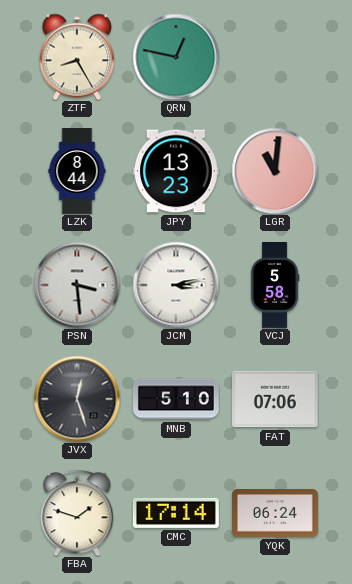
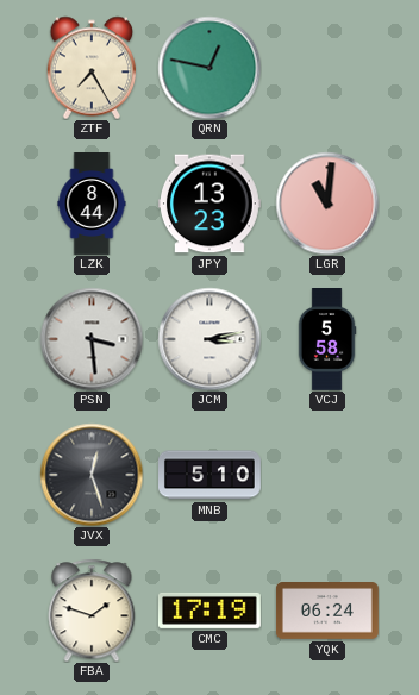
ZTF: 8:25 -> 7:25 (92, 68)
FAT: 07:06 -> none (275, 399)
CMC: 17:14 -> 17:19 (209, 611)
